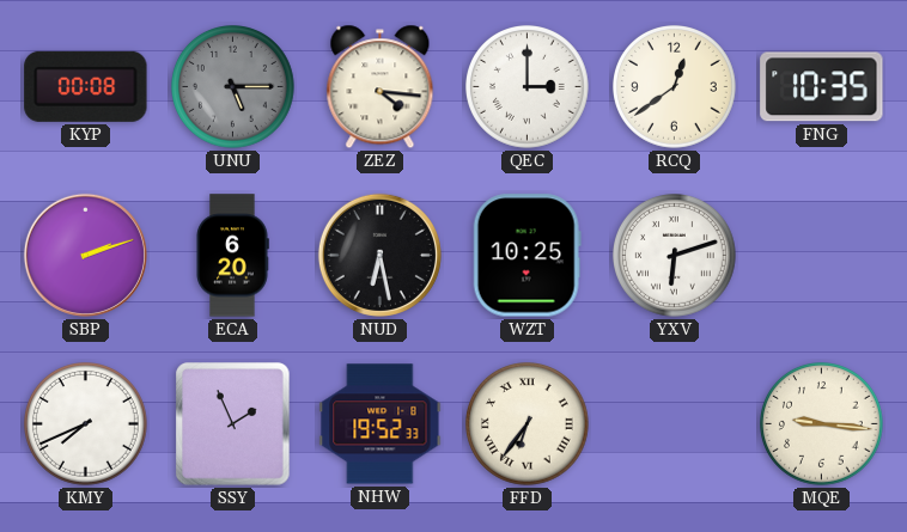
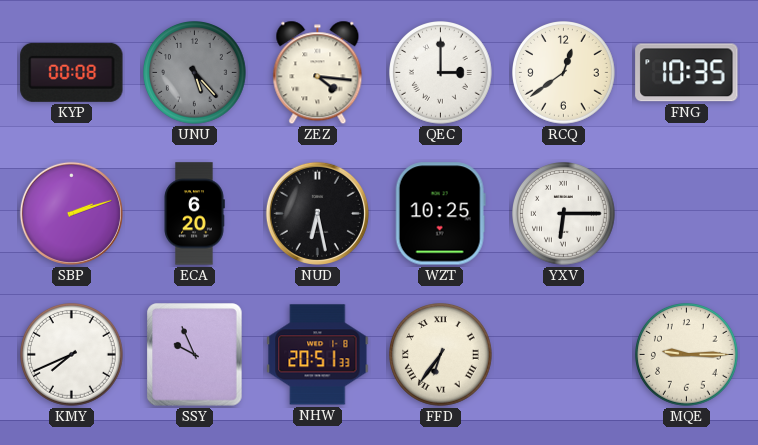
UNU: 5:15 -> 5:23 (195, 73)
YXV: 6:12 -> 6:15 (564, 214)
SSY: 1:56 -> 9:56 (195, 355)
NHW: 19:52 -> 20:51 (318, 355)
MQE: 9:16 -> 9:15 (687, 355)
